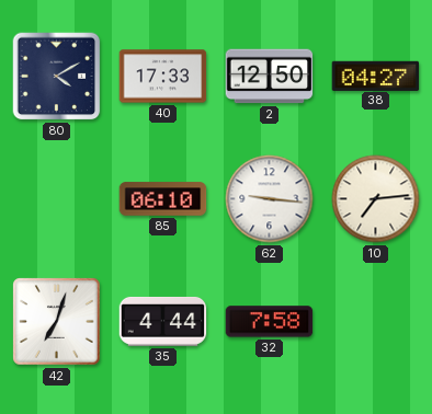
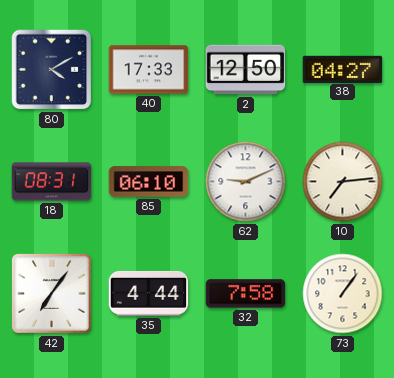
18: none -> 08:31 (52, 182)
62: 9:16 -> 9:11 (246, 182)
42: 7:03 -> 7:06 (52, 294)
73: none -> 1:06 (343, 294)
